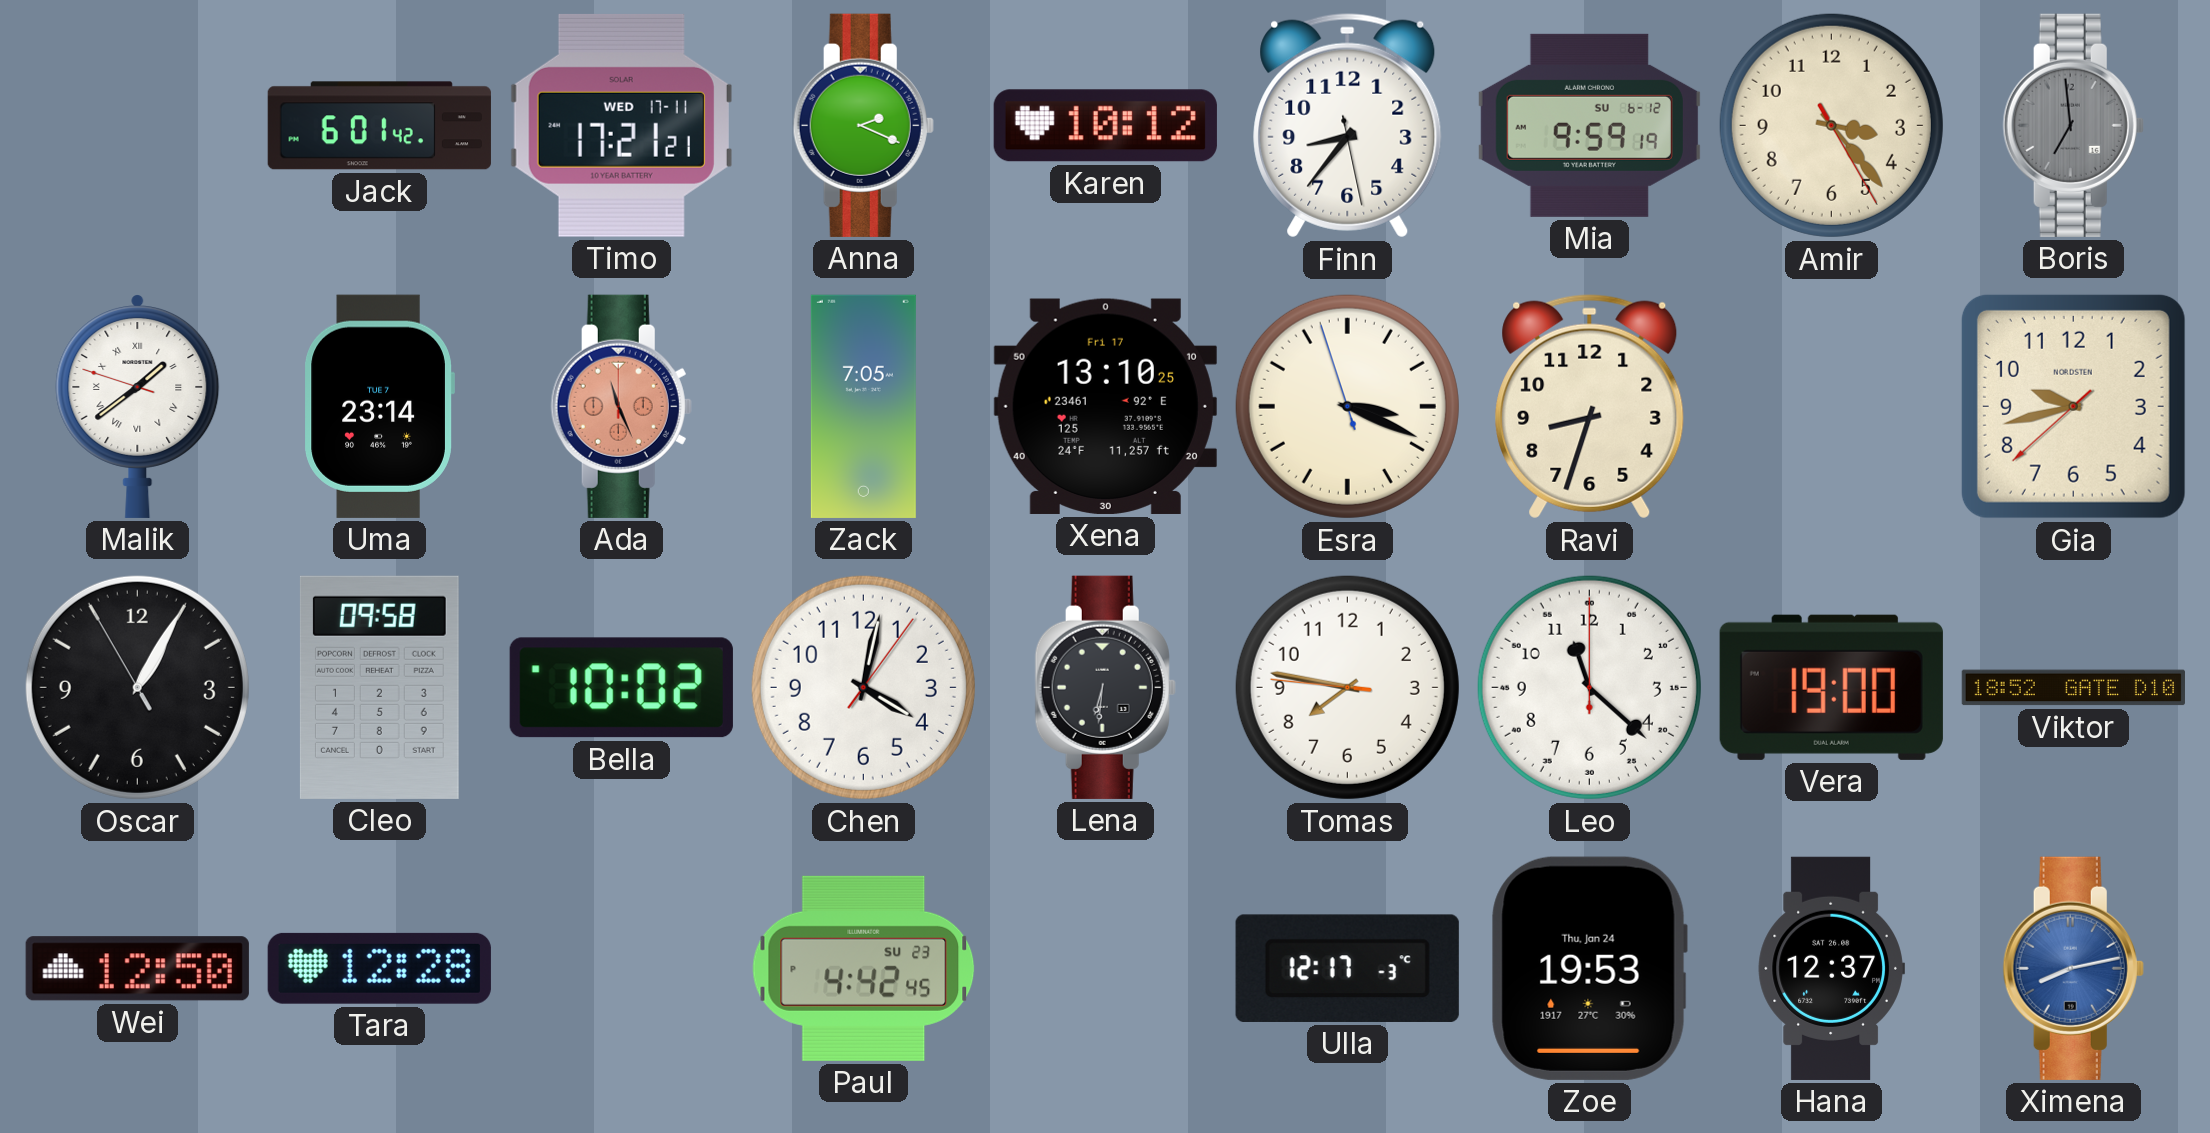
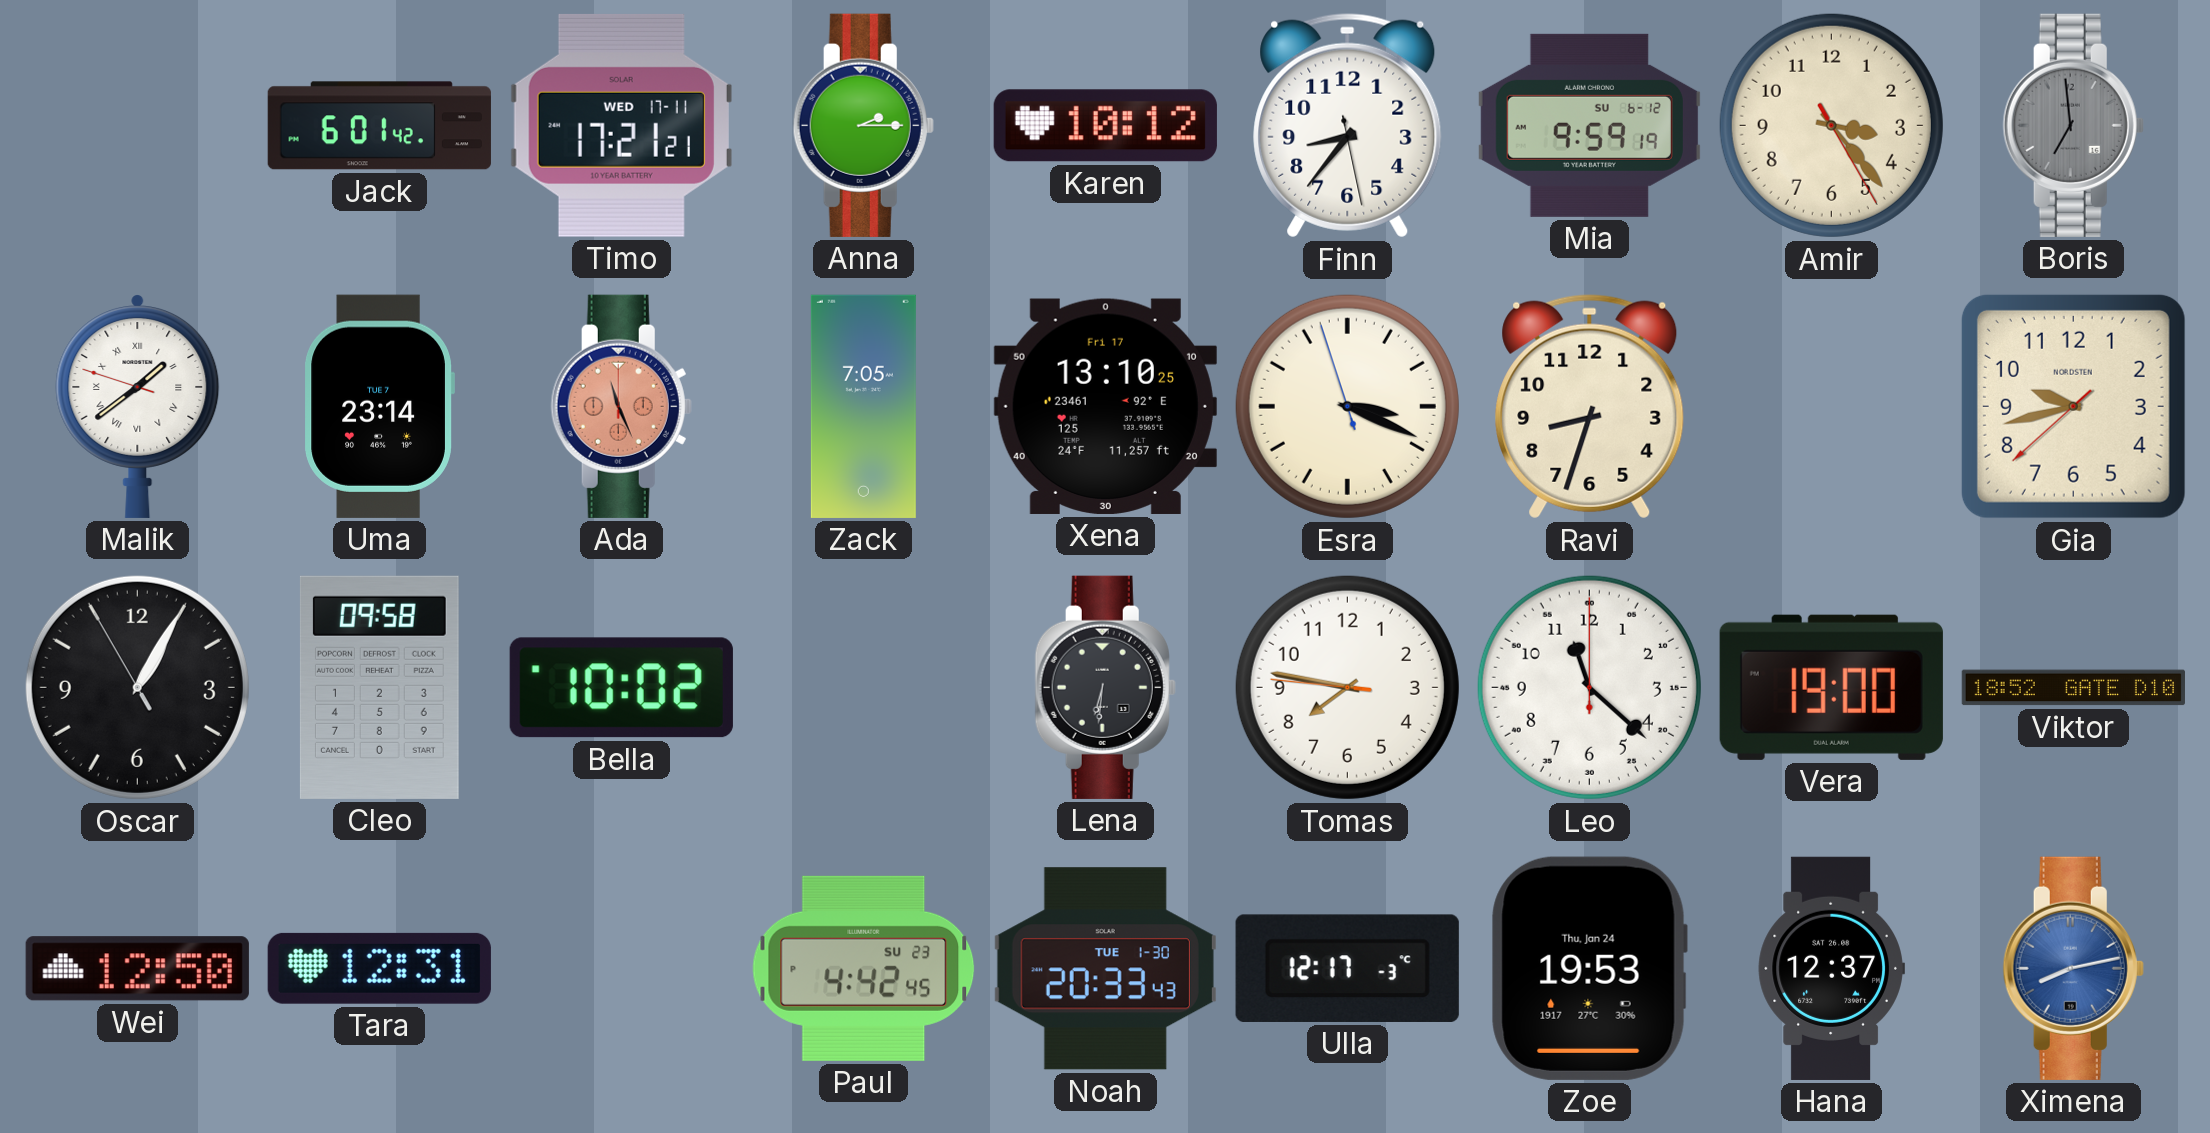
Anna: 2:19 -> 2:15 (863, 125)
Chen: 4:02 -> none (863, 687)
Tara: 12:28 -> 12:31 (379, 968)
Noah: none -> 20:33 (1105, 969)
